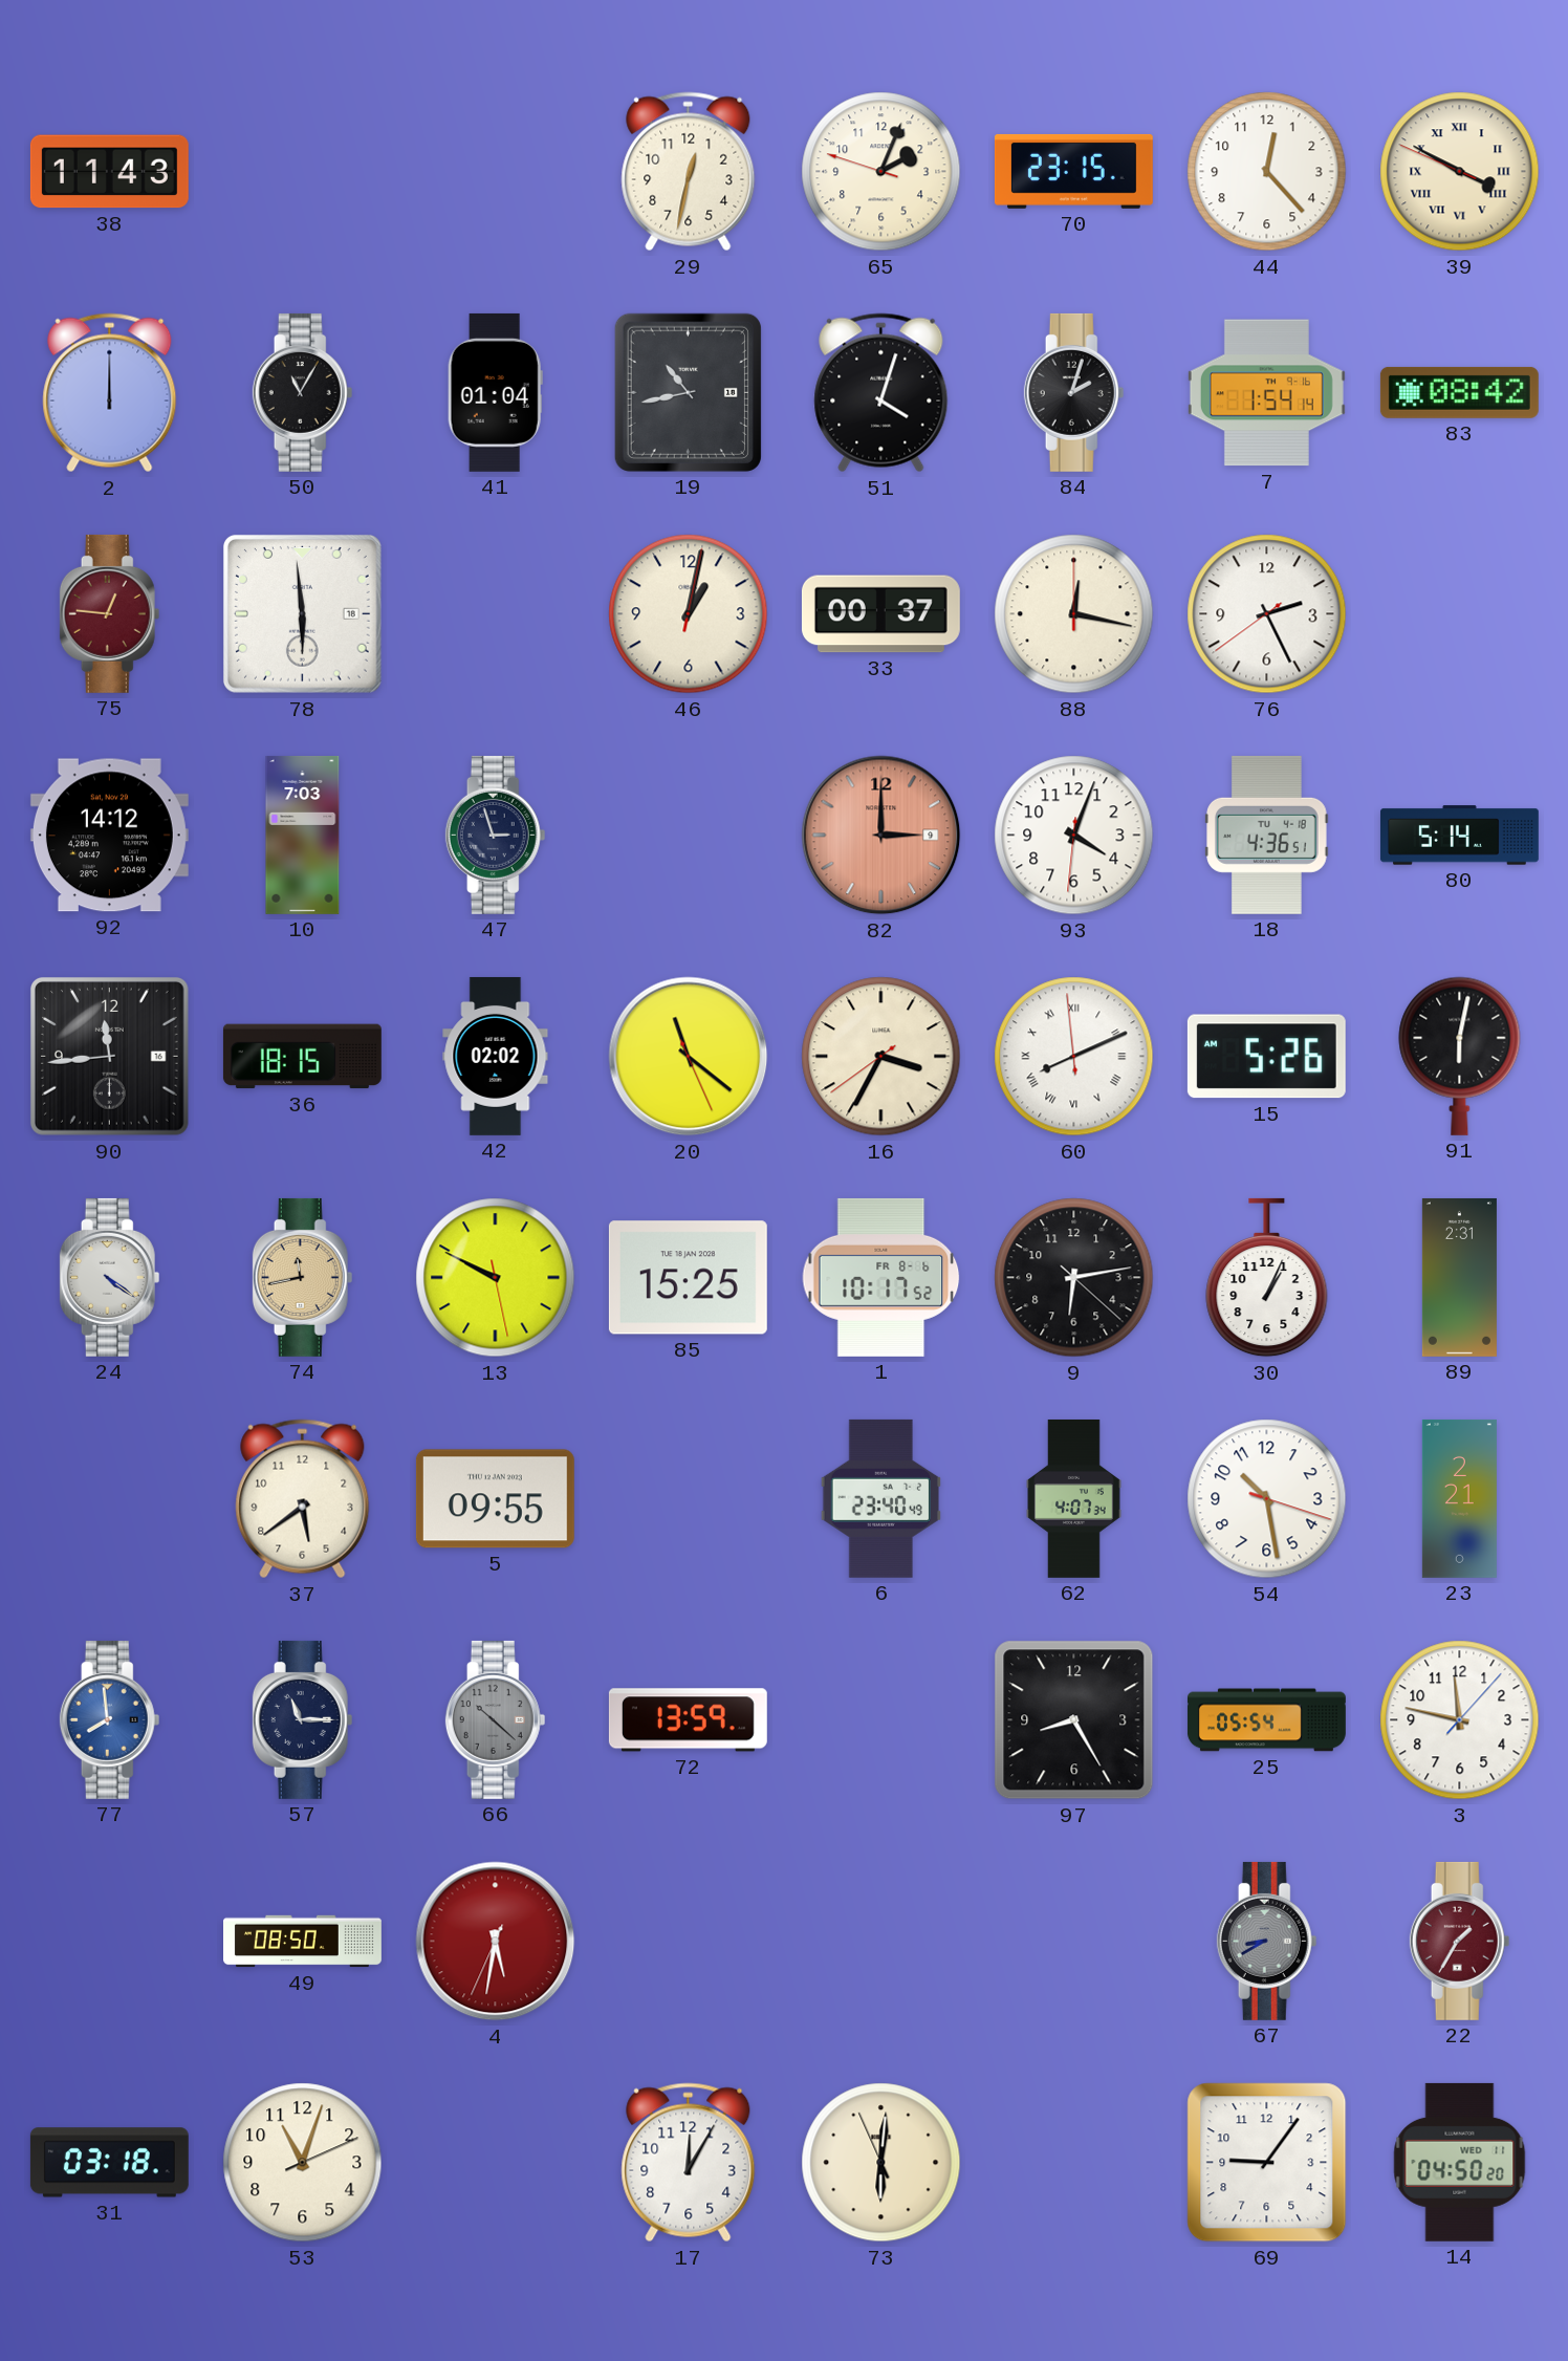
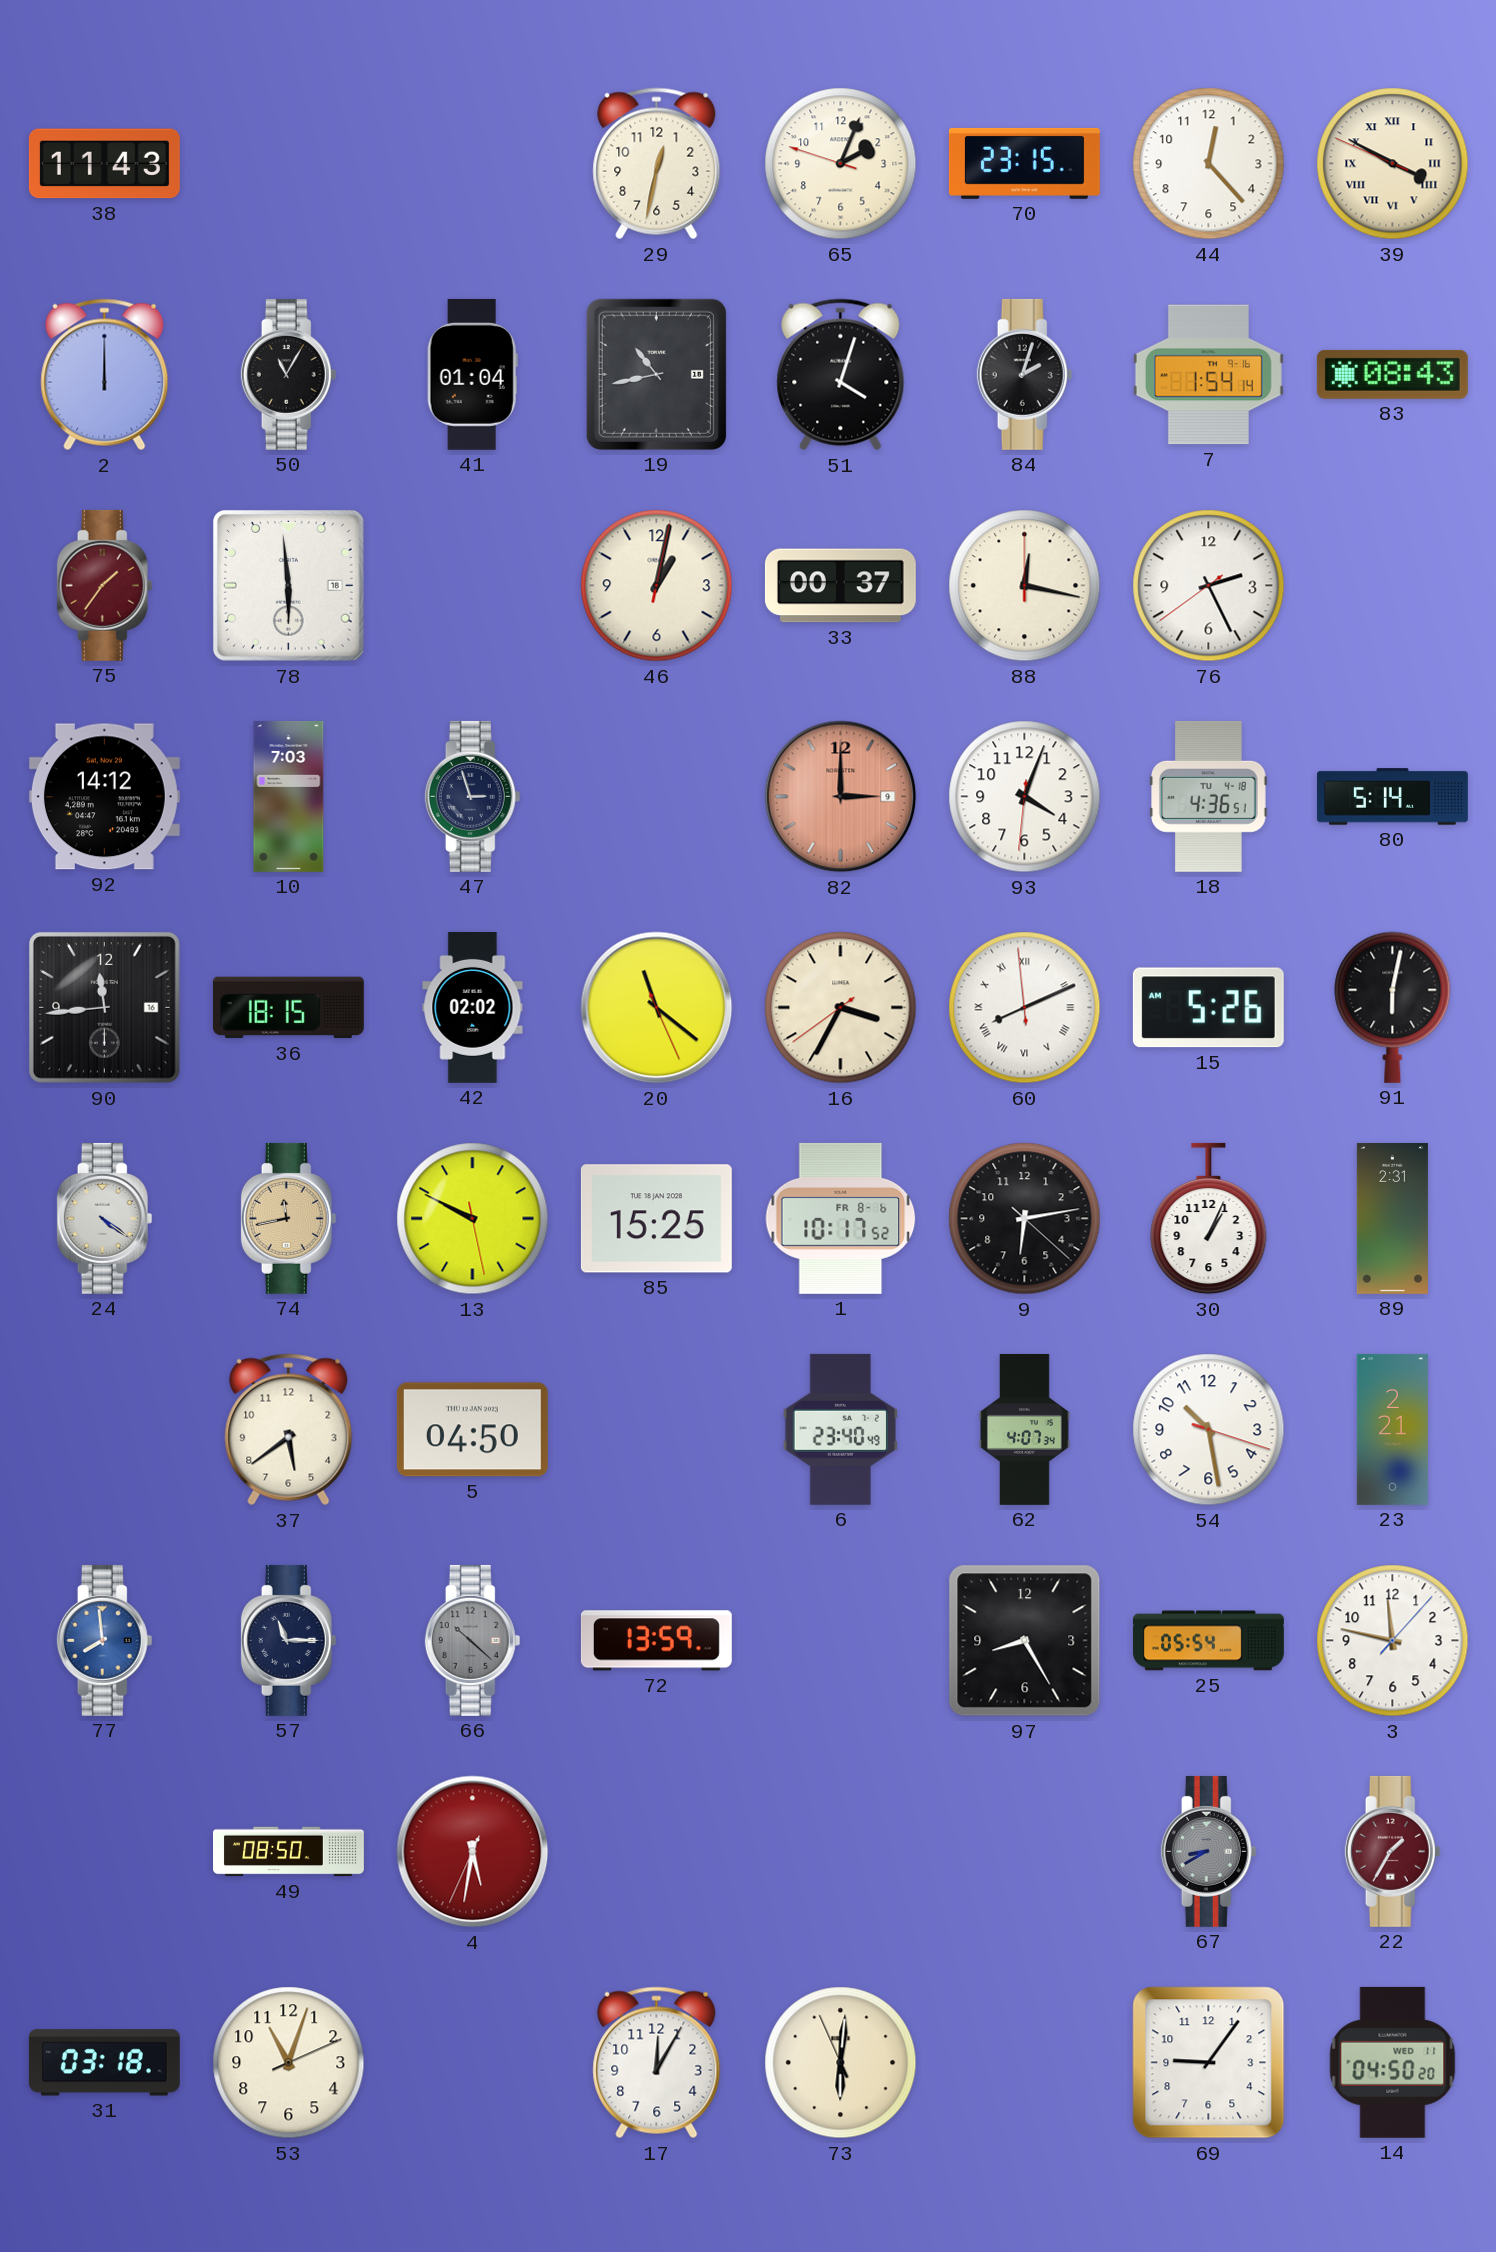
83: 08:42 -> 08:43 (1392, 374)
75: 12:46 -> 1:36 (105, 585)
5: 09:55 -> 04:50 (472, 1430)
